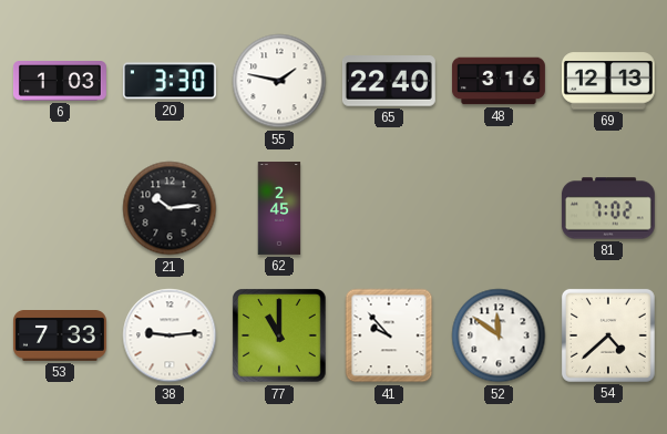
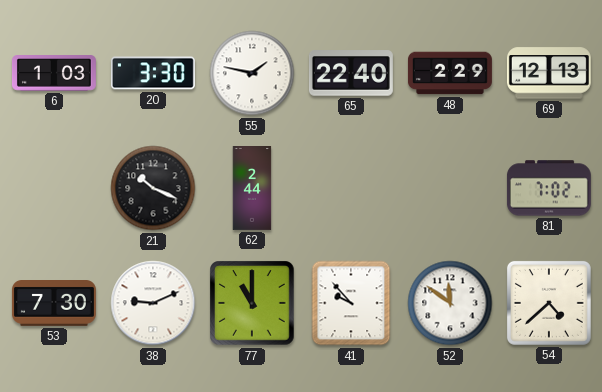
48: 3:16 -> 2:29 (450, 73)
21: 10:14 -> 10:19 (153, 188)
62: 2:45 -> 2:44 (252, 189)
53: 7:33 -> 7:30 (54, 304)
38: 9:14 -> 9:11 (153, 303)
